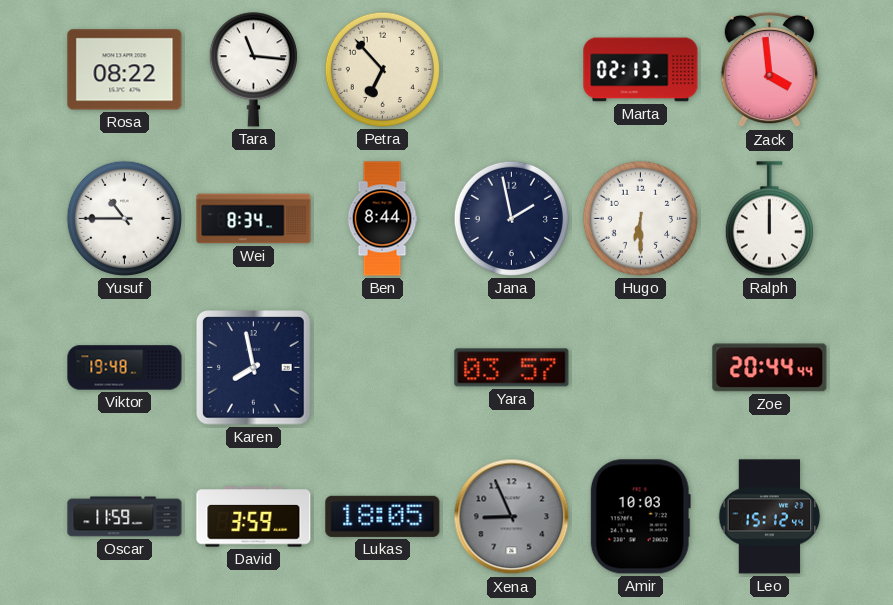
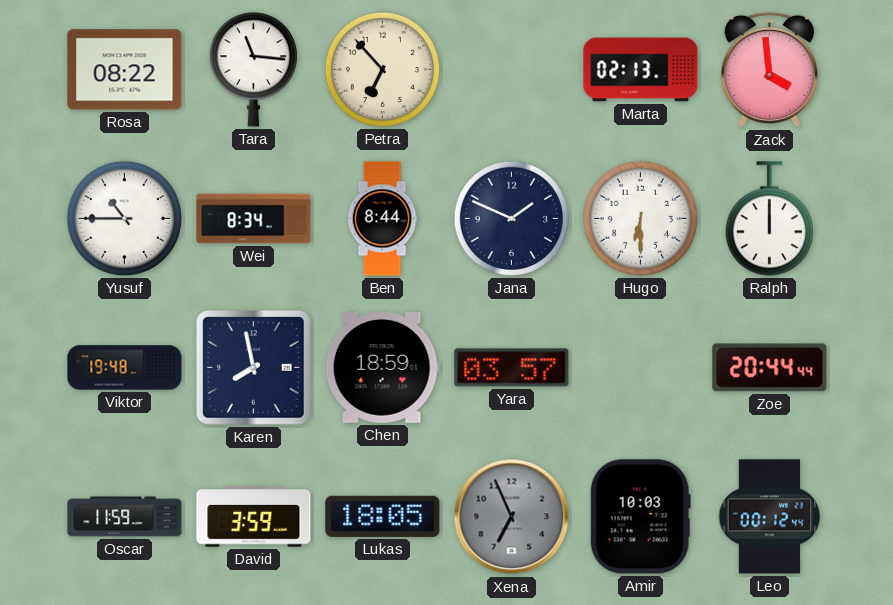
Jana: 1:58 -> 1:49 (511, 218)
Chen: none -> 18:59 (382, 367)
Xena: 8:56 -> 6:56 (512, 517)
Leo: 15:12 -> 00:12 (770, 517)
